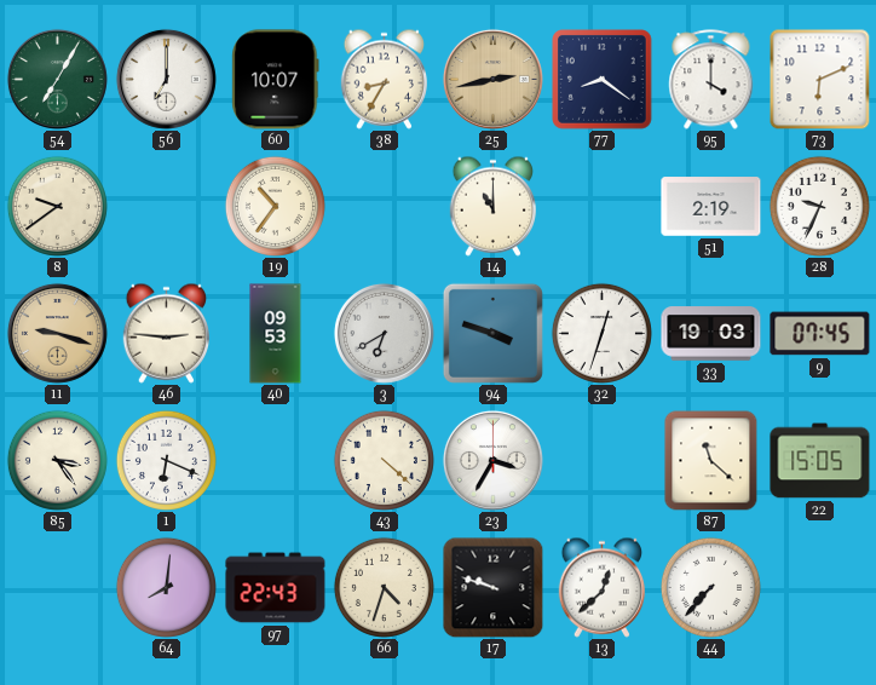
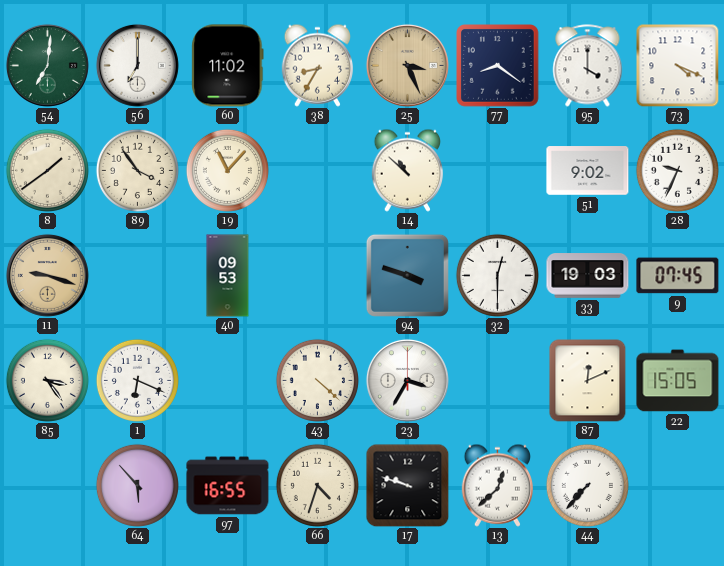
54: 7:05 -> 7:01 (47, 65)
60: 10:07 -> 11:02 (228, 66)
25: 2:43 -> 3:26 (407, 65)
73: 6:11 -> 4:19 (677, 65)
8: 9:39 -> 1:39 (47, 170)
89: none -> 3:54 (137, 170)
19: 10:36 -> 11:07 (227, 170)
14: 11:00 -> 10:52 (407, 170)
51: 2:19 -> 9:02 (588, 171)
46: 2:46 -> none (166, 333)
3: 6:40 -> none (384, 333)
32: 12:33 -> 12:30 (497, 275)
87: 11:22 -> 12:11 (588, 380)
64: 8:01 -> 5:53 (137, 485)
97: 22:43 -> 16:55 (228, 486)
